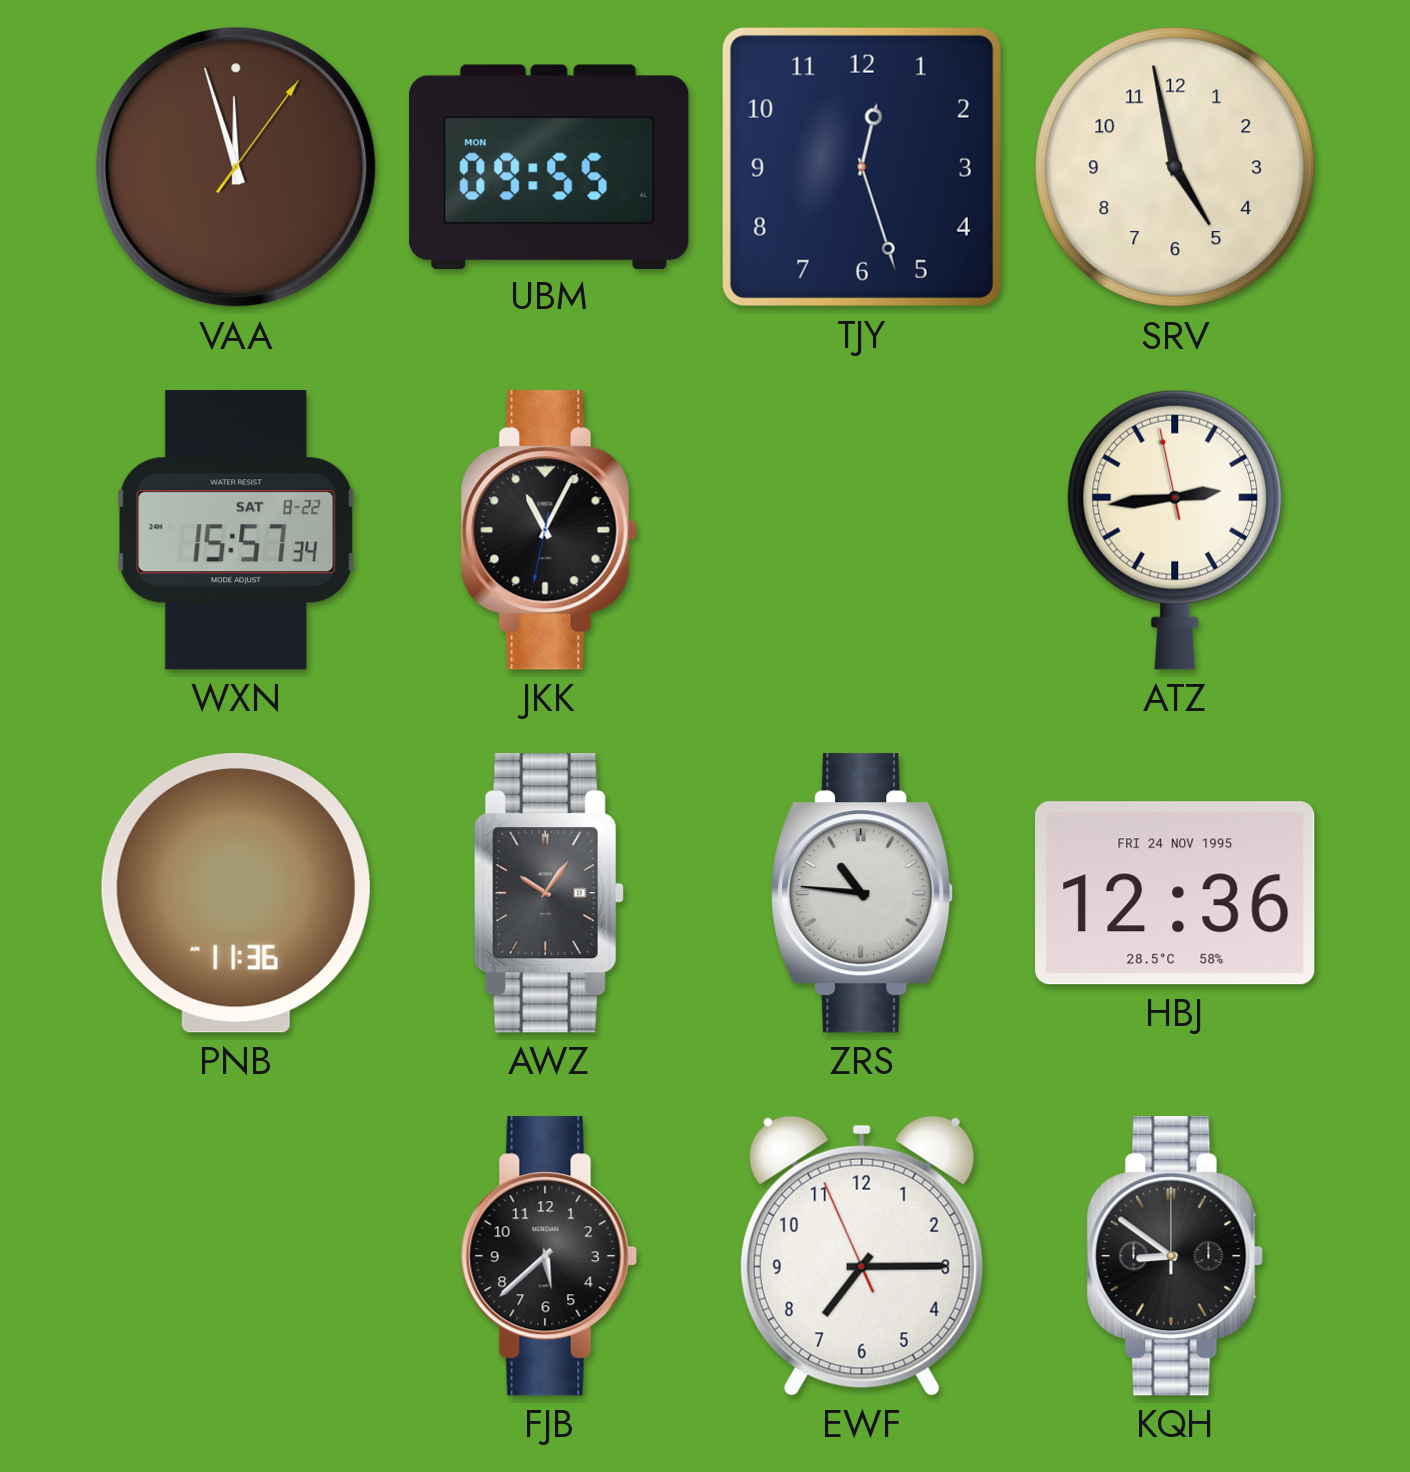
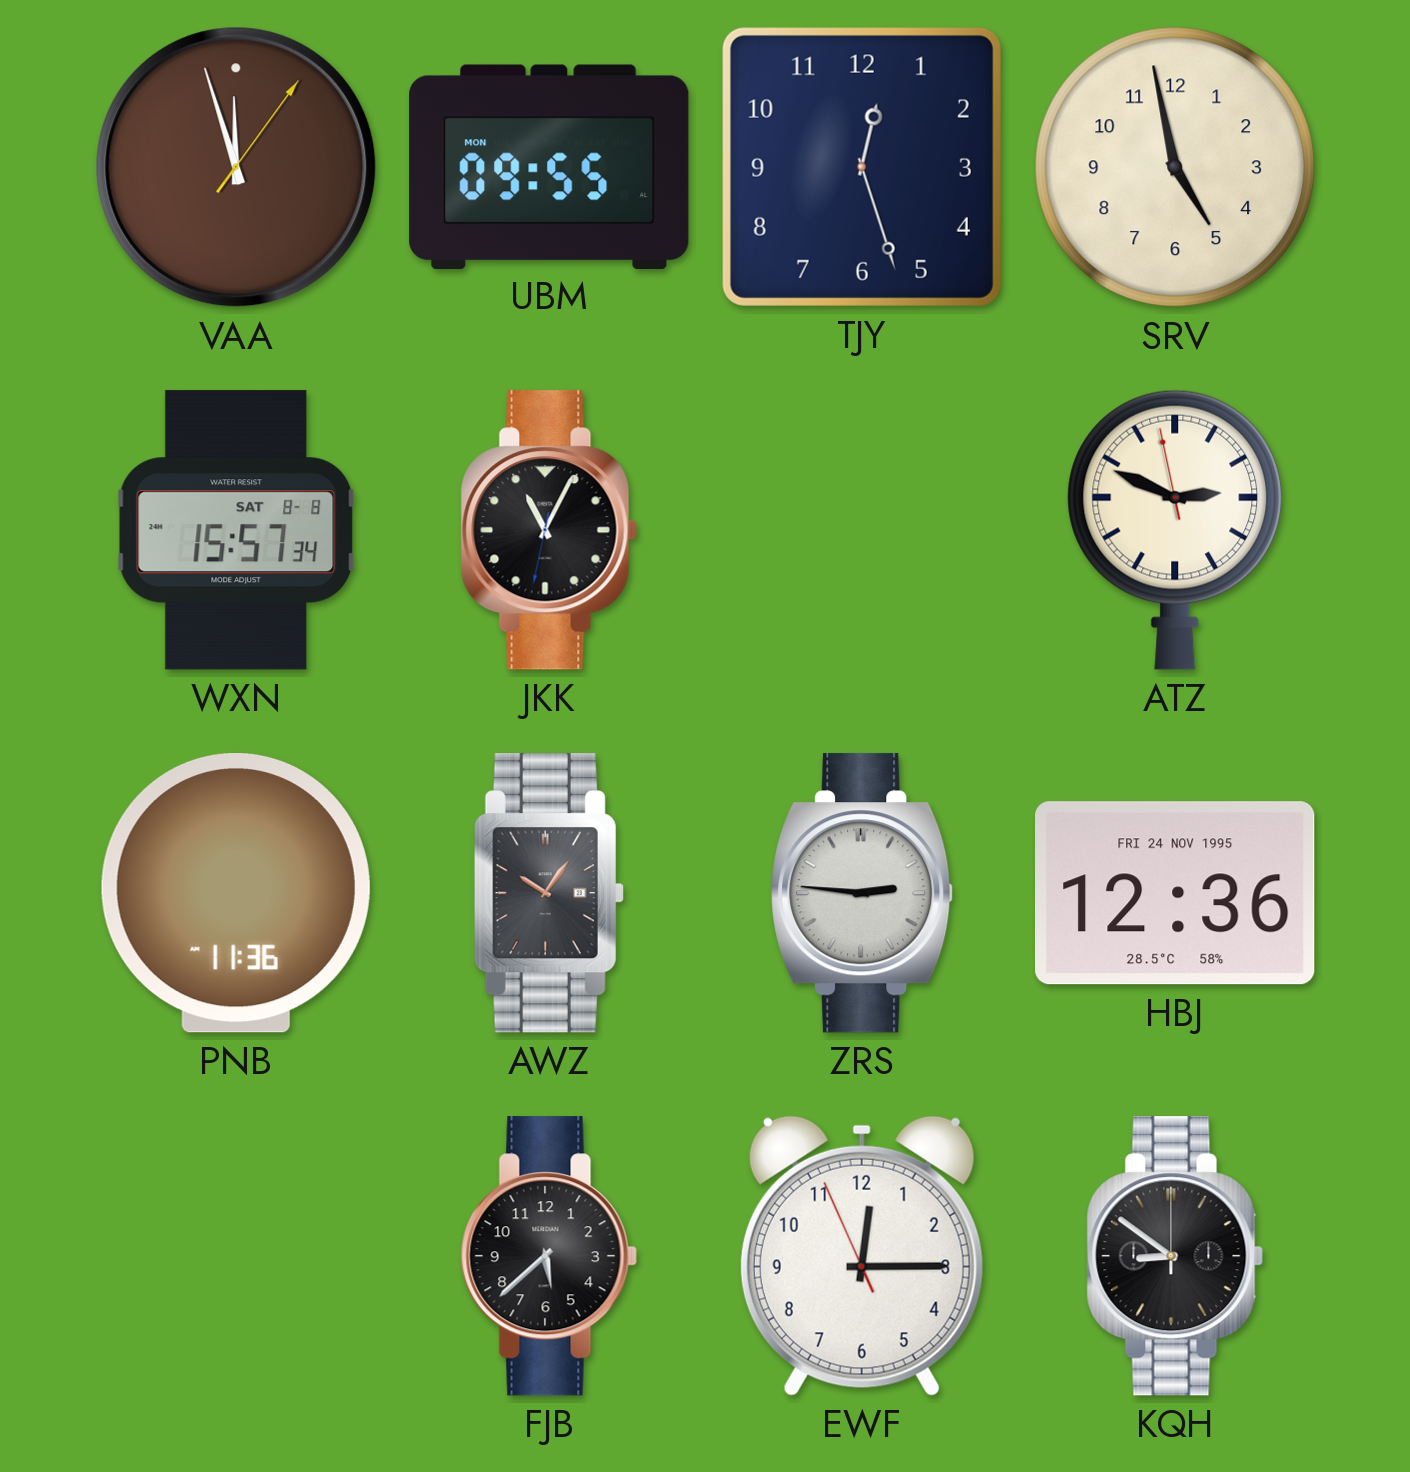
WXN date: SAT 8-22 -> SAT 8-8 (236, 530)
ATZ: 2:43 -> 2:48 (1175, 530)
ZRS: 10:46 -> 2:46 (863, 893)
EWF: 7:14 -> 12:14 (862, 1256)
